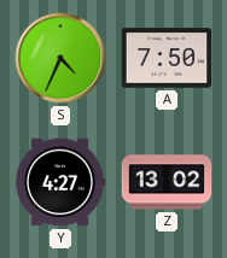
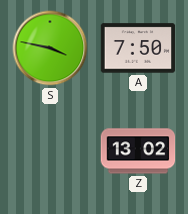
S: 4:34 -> 3:47 (50, 48)
Y: 4:27 -> none (60, 182)
